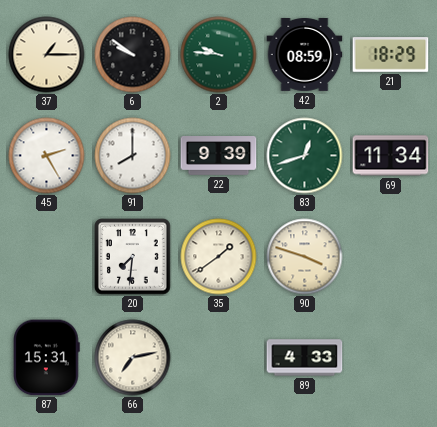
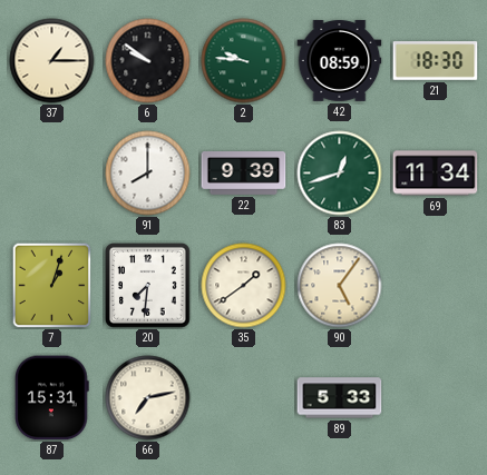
21: 18:29 -> 18:30 (436, 61)
45: 2:25 -> none (47, 156)
7: none -> 1:03 (52, 285)
90: 3:48 -> 5:06 (340, 286)
89: 4:33 -> 5:33 (340, 398)
